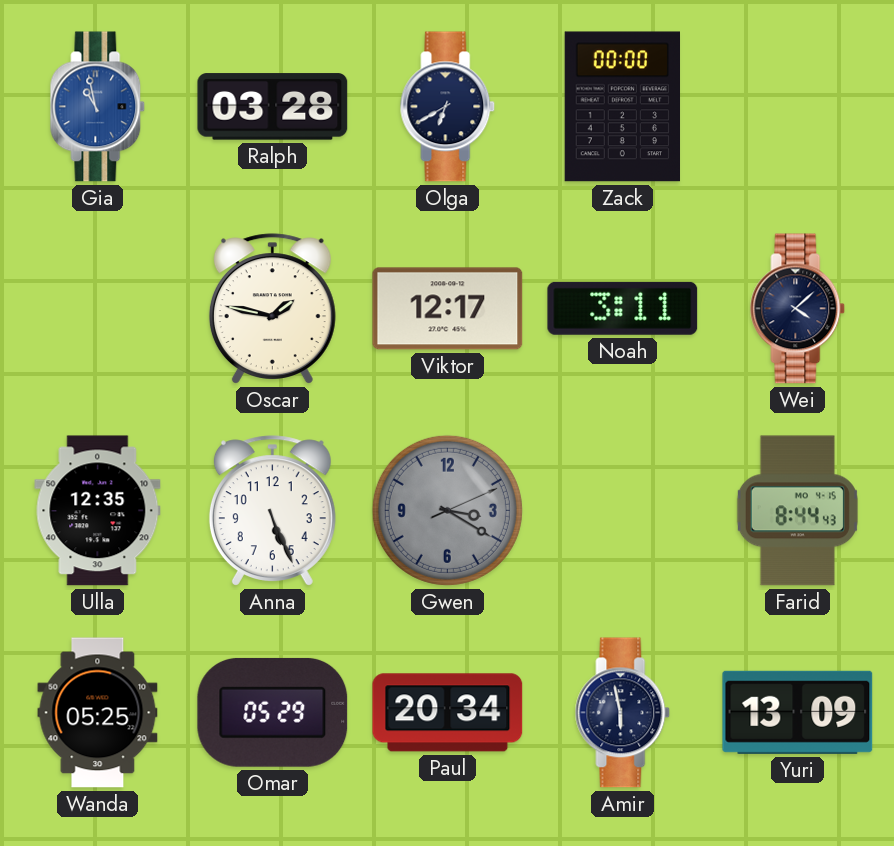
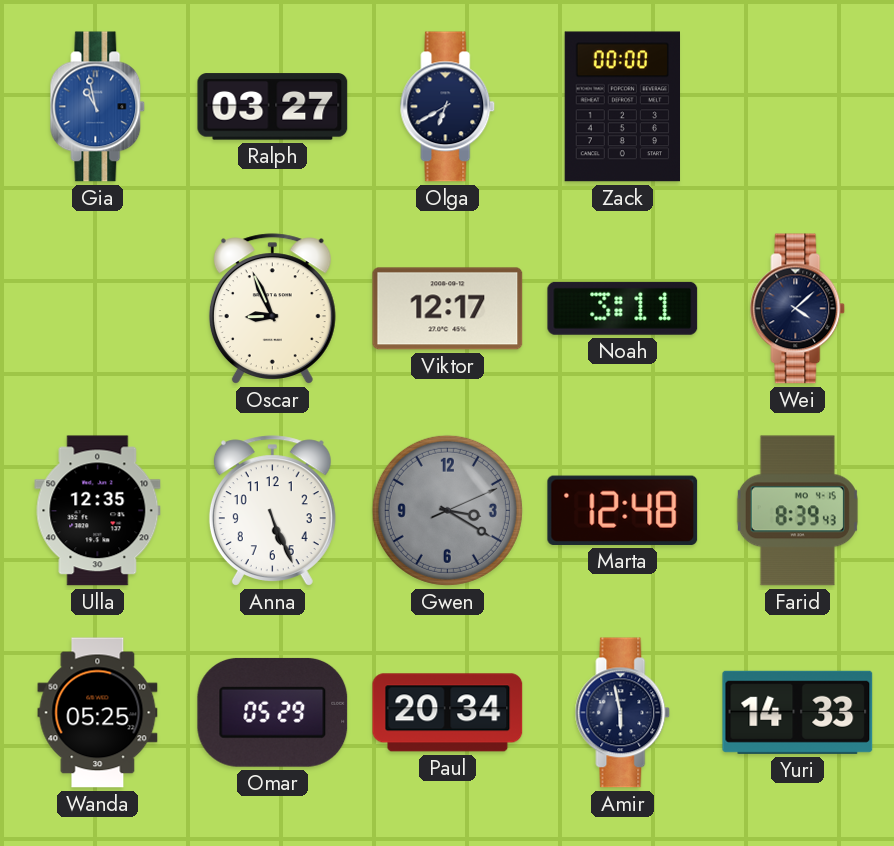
Ralph: 03:28 -> 03:27 (273, 107)
Oscar: 1:47 -> 8:56 (272, 309)
Marta: none -> 12:48 (623, 510)
Farid: 8:44 -> 8:39 (797, 511)
Yuri: 13:09 -> 14:33 (798, 712)
